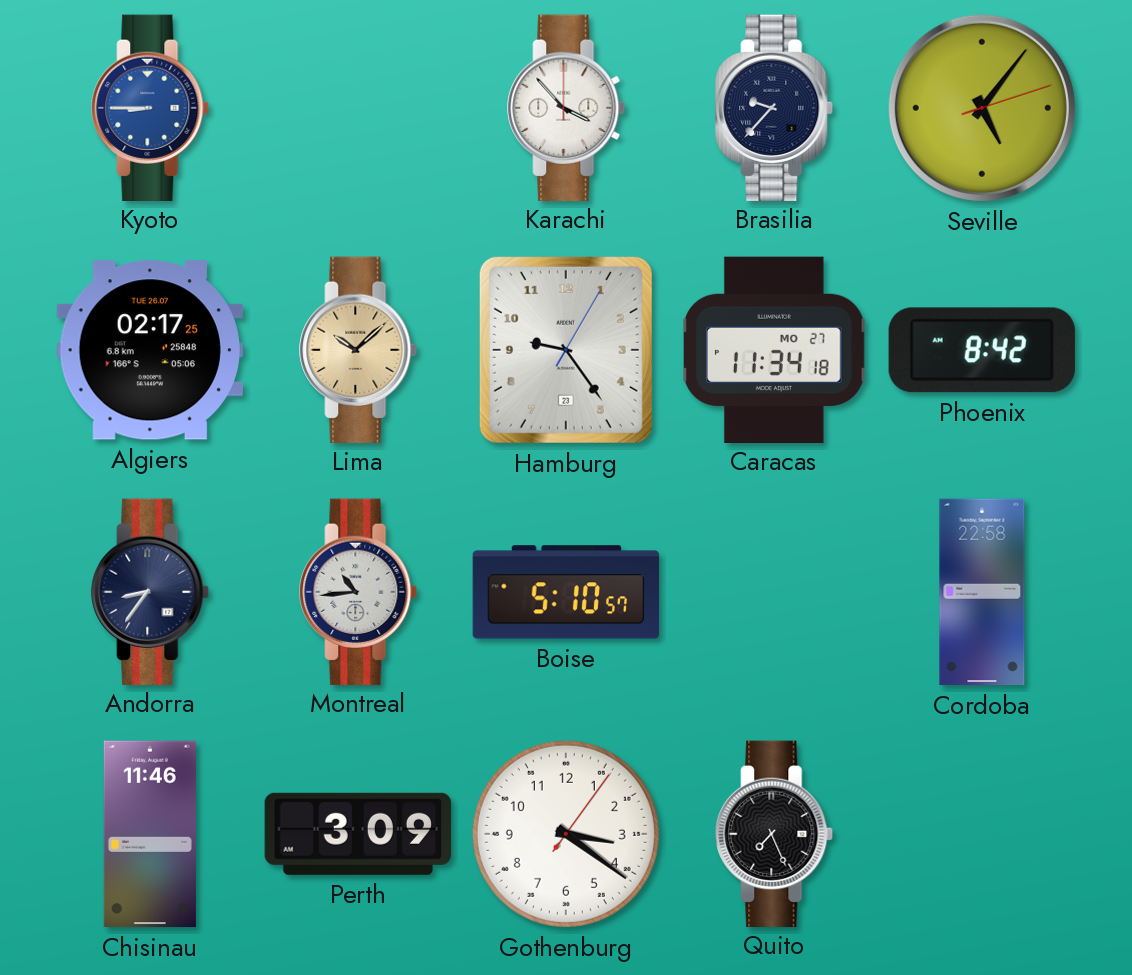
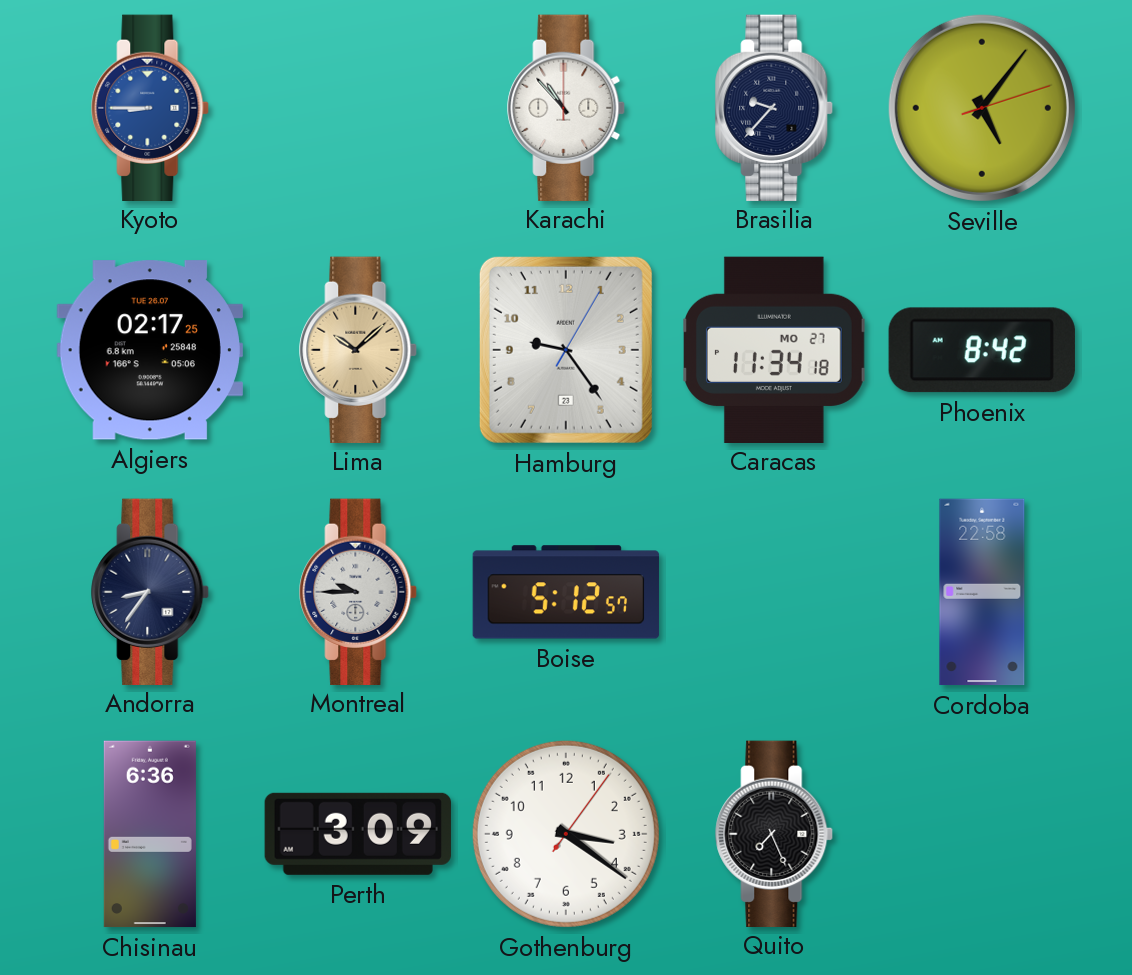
Karachi: 3:53 -> 10:53 (567, 107)
Montreal: 10:44 -> 9:45 (359, 591)
Boise: 5:10 -> 5:12 (566, 592)
Chisinau: 11:46 -> 6:36 (150, 834)
